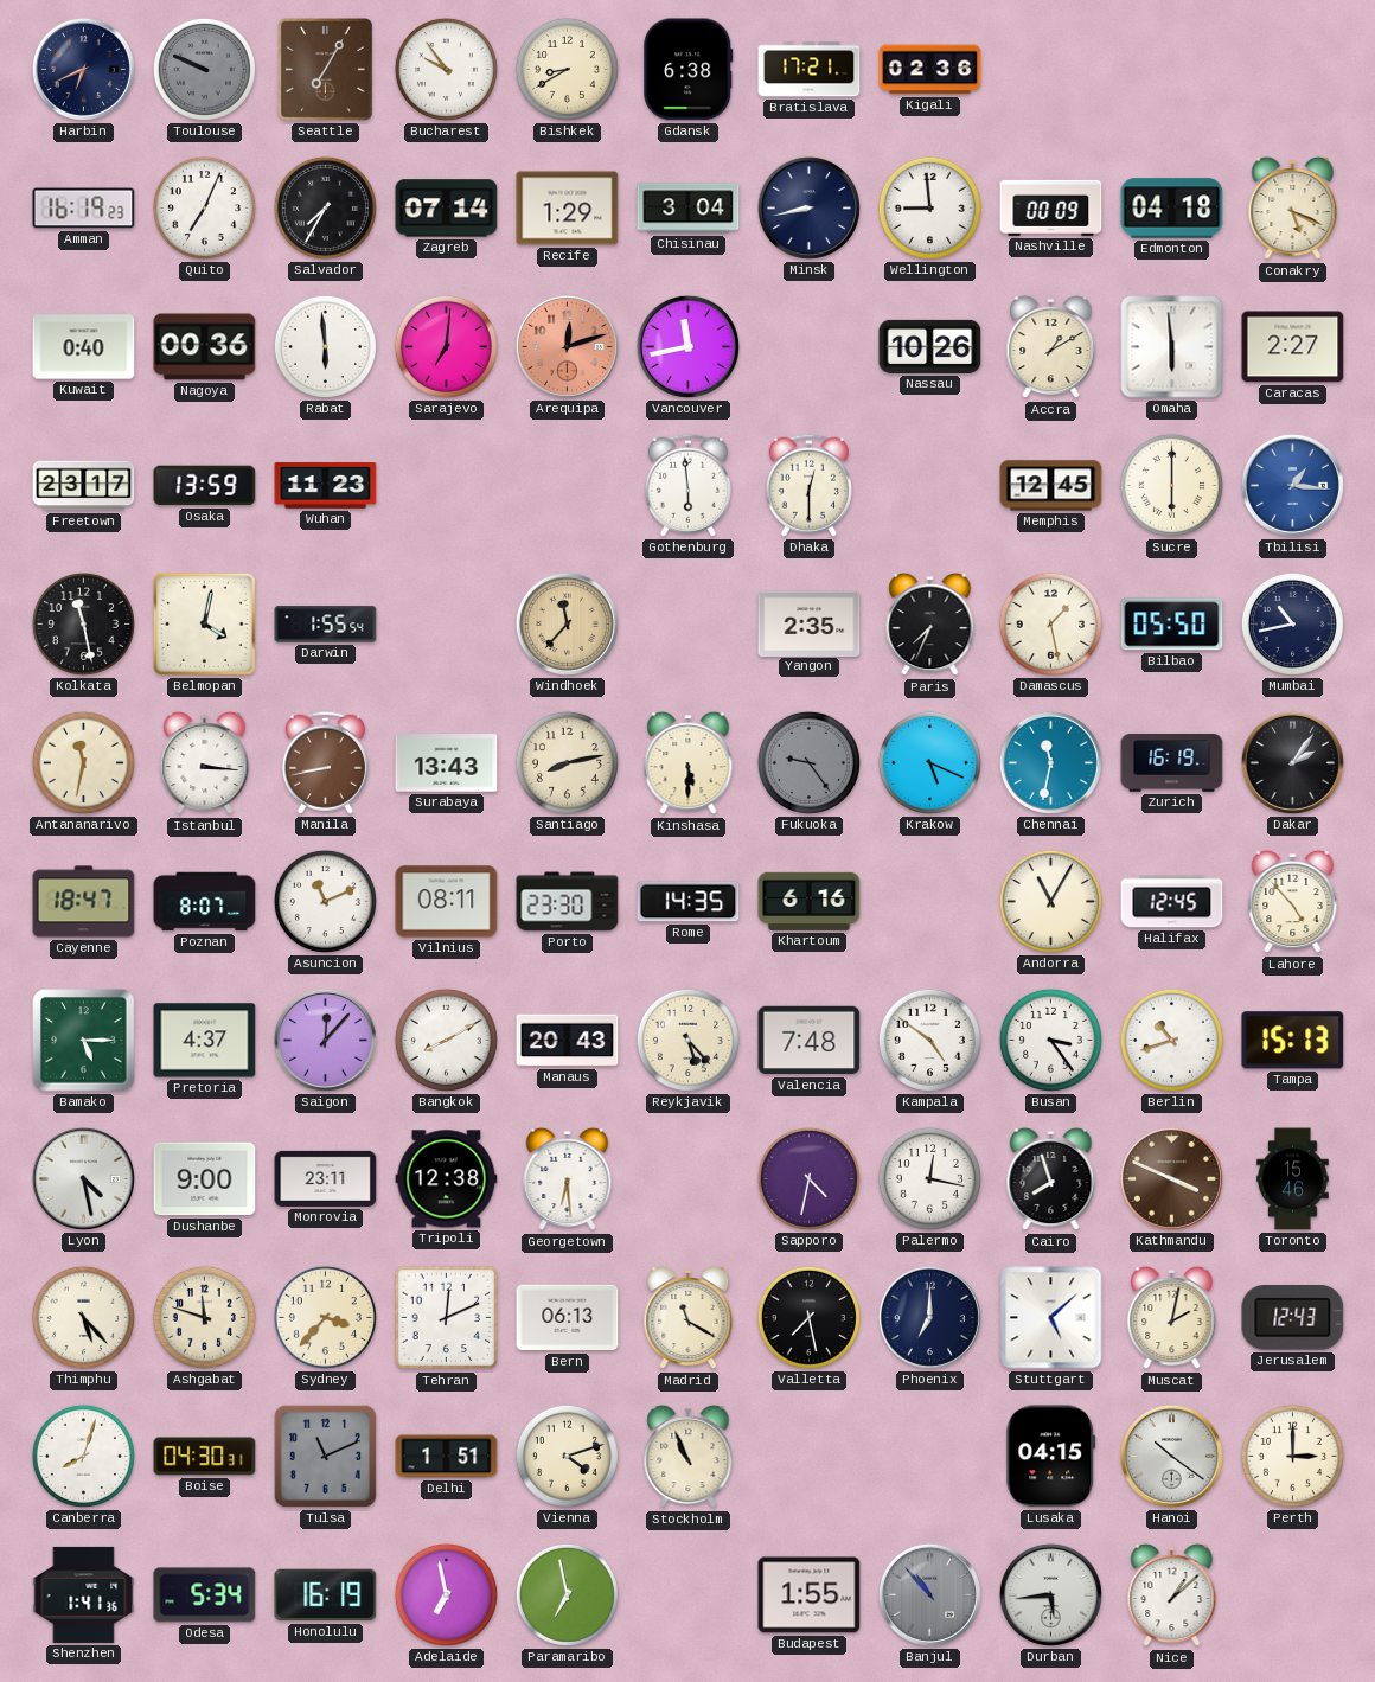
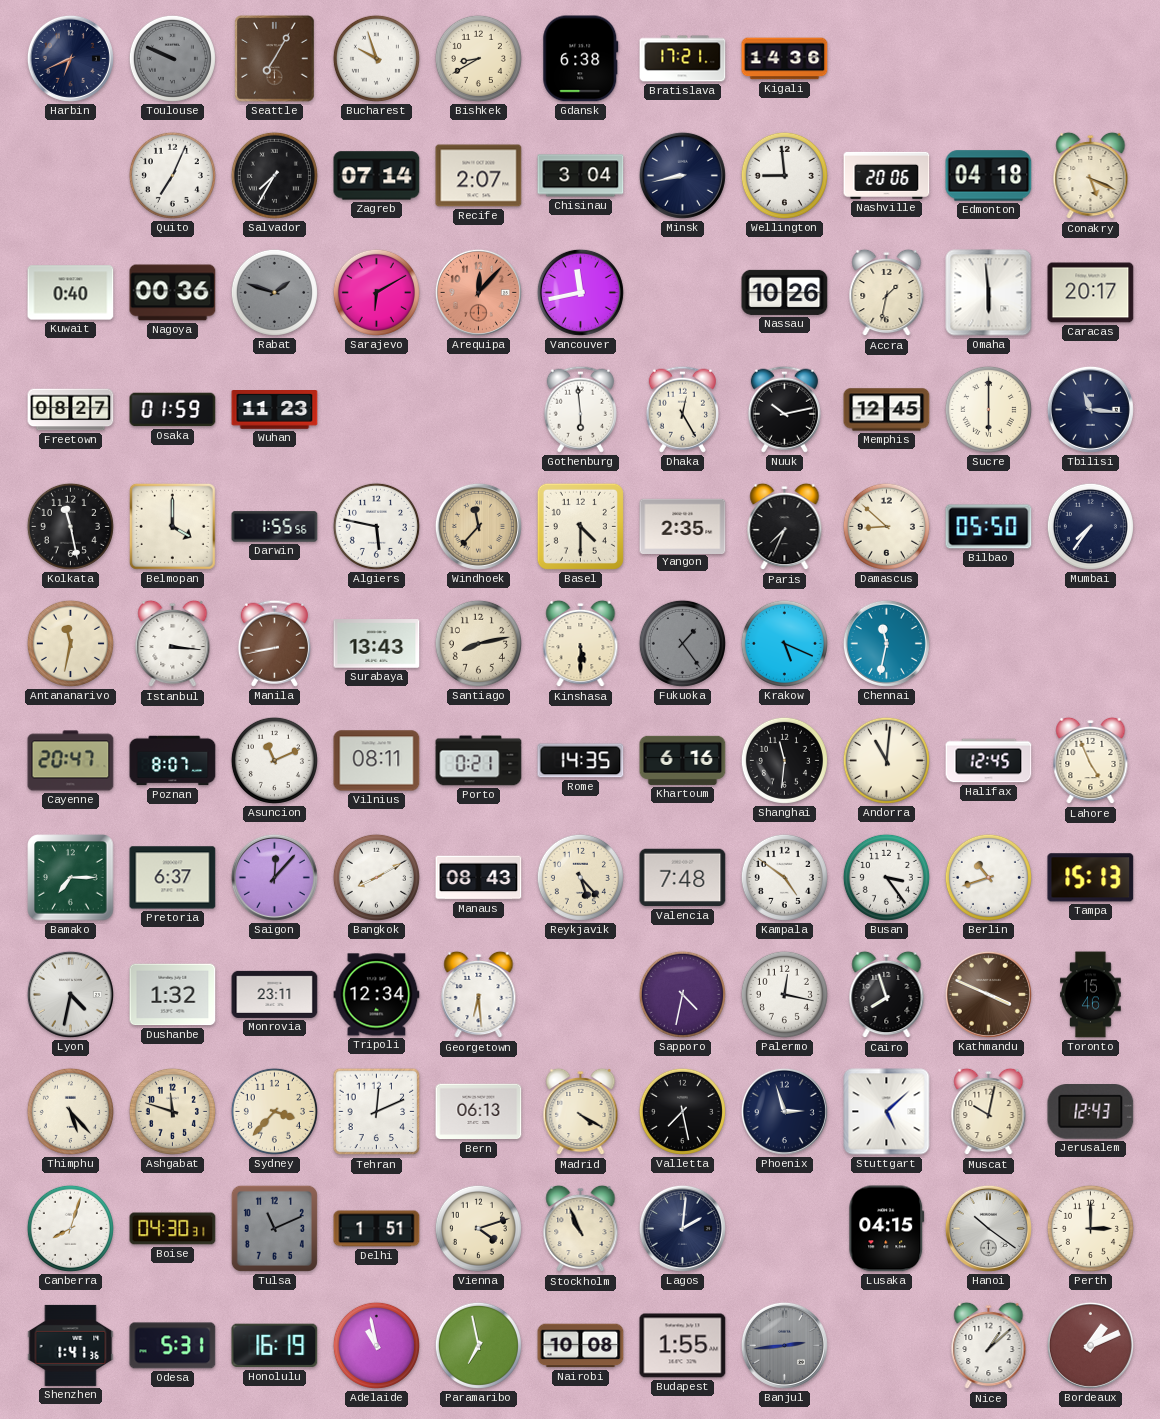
Bucharest: 9:54 -> 9:57 (376, 58)
Kigali: 02:36 -> 14:36 (785, 59)
Amman: 16:19 -> none (84, 209)
Recife: 1:29 -> 2:07 (479, 176)
Nashville: 00:09 -> 20:06 (887, 175)
Rabat: 5:59 -> 1:48 (274, 292)
Rabat dial: white -> grey (274, 292)
Sarajevo: 7:01 -> 6:10 (376, 292)
Arequipa: 12:12 -> 12:07 (478, 292)
Accra: 1:10 -> 1:32 (887, 293)
Caracas: 2:27 -> 20:17 (1091, 293)
Freetown: 23:17 -> 08:27 (71, 410)
Osaka: 13:59 -> 01:59 (173, 410)
Dhaka: 12:30 -> 12:25 (682, 409)
Nuuk: none -> 10:13 (784, 409)
Tbilisi: 1:16 -> 11:16 (1090, 409)
Tbilisi dial: blue -> navy (1090, 409)
Belmopan: 4:02 -> 4:00 (172, 526)
Darwin: 1:55:54 -> 1:55:56 (275, 527)
Algiers: none -> 5:47 (376, 526)
Basel: none -> 4:30 (580, 526)
Damascus: 1:28 -> 8:52 (886, 526)
Mumbai: 10:43 -> 7:36 (1090, 526)
Fukuoka: 9:24 -> 1:24 (682, 643)
Zurich: 16:19 -> none (1172, 763)
Dakar: 2:06 -> none (1292, 762)
Cayenne: 18:47 -> 20:47 (71, 761)
Porto: 23:30 -> 0:21 (479, 761)
Shanghai: none -> 11:31 (784, 760)
Andorra: 11:05 -> 11:01 (886, 760)
Lahore: 4:53 -> 4:56 (1091, 761)
Bamako: 5:15 -> 7:15 (71, 878)
Pretoria: 4:37 -> 6:37 (173, 878)
Manaus: 20:43 -> 08:43 (479, 878)
Lyon: 4:28 -> 4:32 (70, 994)
Dushanbe: 9:00 -> 1:32 (173, 995)
Tripoli: 12:38 -> 12:34 (377, 995)
Madrid: 11:20 -> 4:20 (581, 1112)
Phoenix: 7:00 -> 2:57 (784, 1111)
Muscat: 2:02 -> 10:02 (989, 1112)
Lagos: none -> 2:01 (682, 1228)
Odesa: 5:34 -> 5:31 (173, 1346)
Adelaide: 6:58 -> 10:58 (376, 1345)
Nairobi: none -> 10:08 (581, 1346)
Banjul: 10:53 -> 2:44 (784, 1345)
Durban: 5:44 -> none (1050, 1594)
Bordeaux: none -> 1:11 (1090, 1345)
